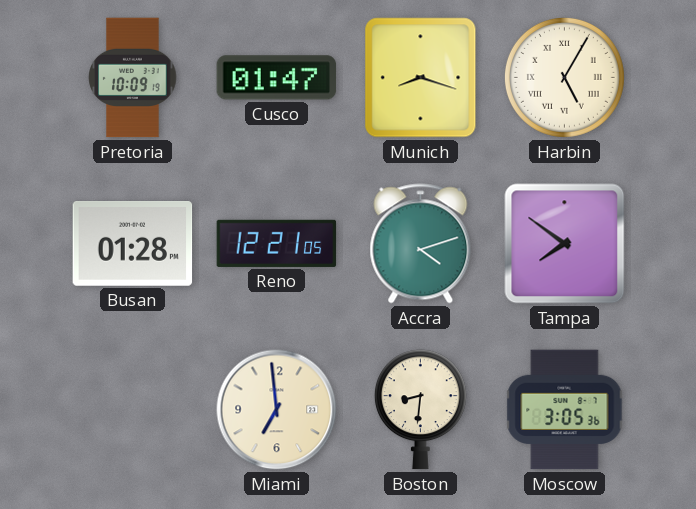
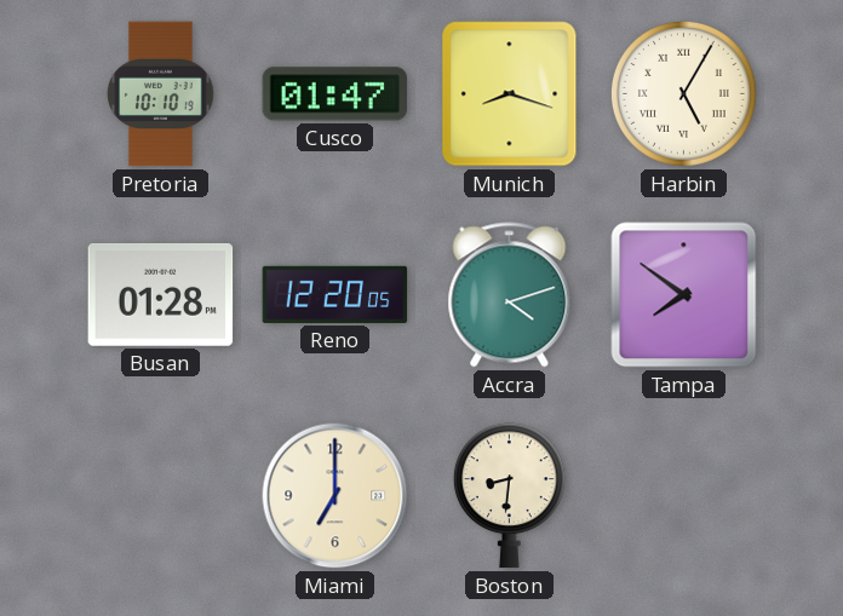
Pretoria: 10:09 -> 10:10 (161, 94)
Reno: 12:21 -> 12:20 (336, 294)
Miami: 6:59 -> 7:00 (336, 496)
Moscow: 3:05 -> none (565, 410)
